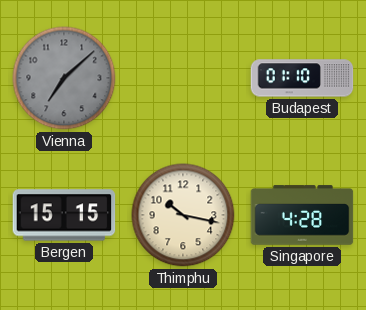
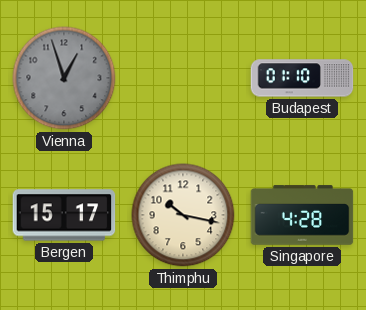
Vienna: 7:08 -> 12:57 (64, 78)
Bergen: 15:15 -> 15:17 (64, 215)
